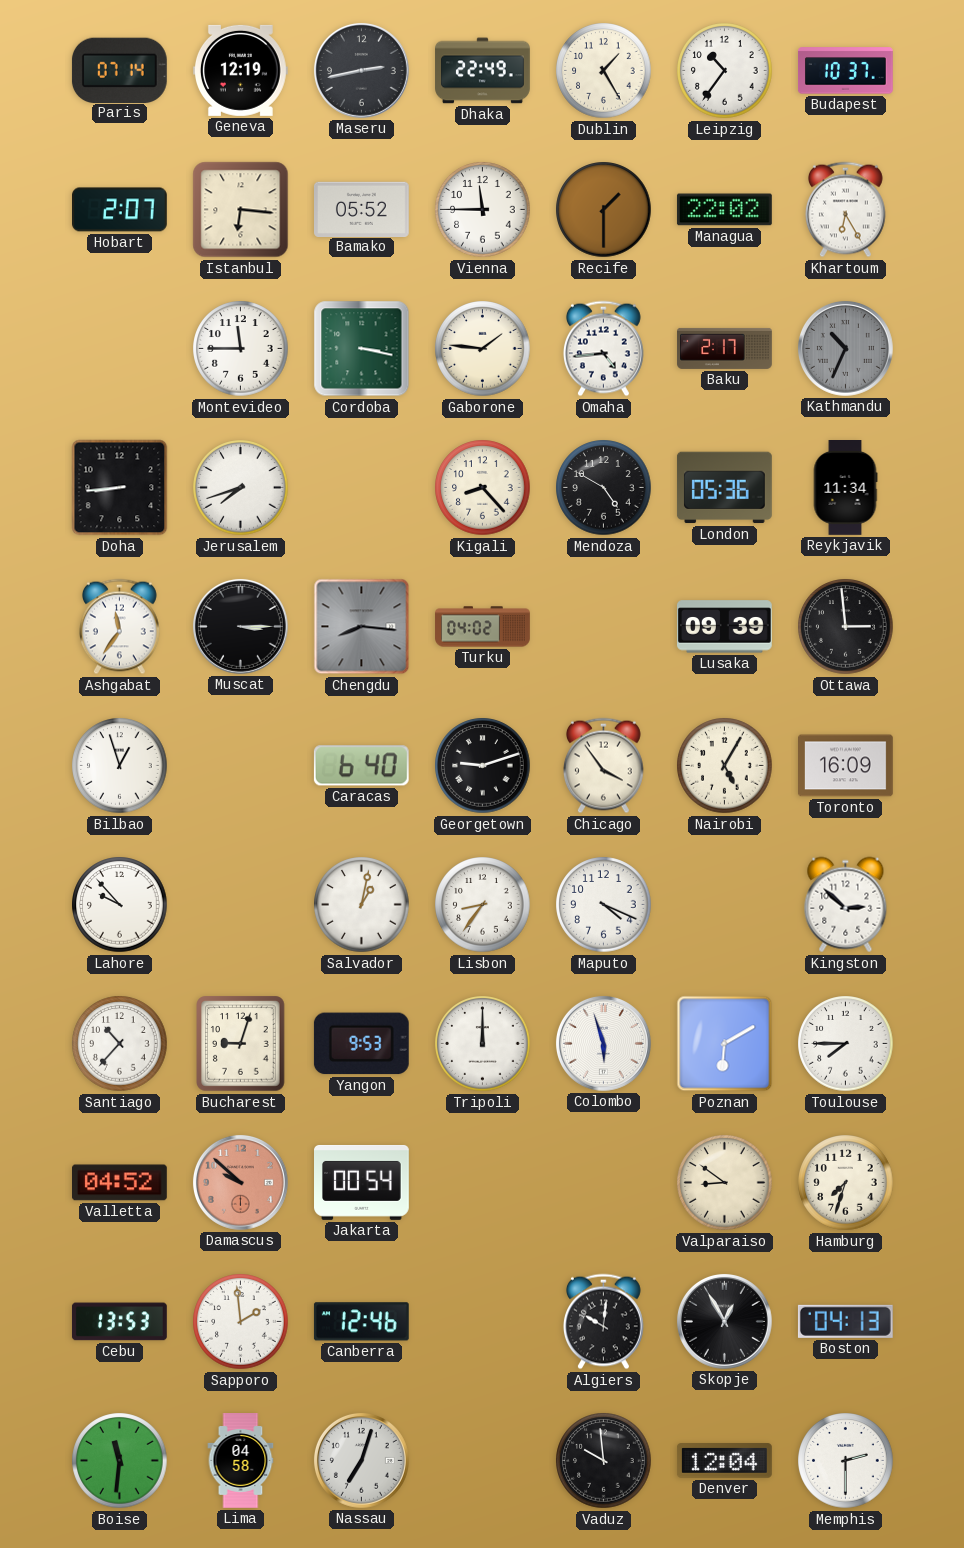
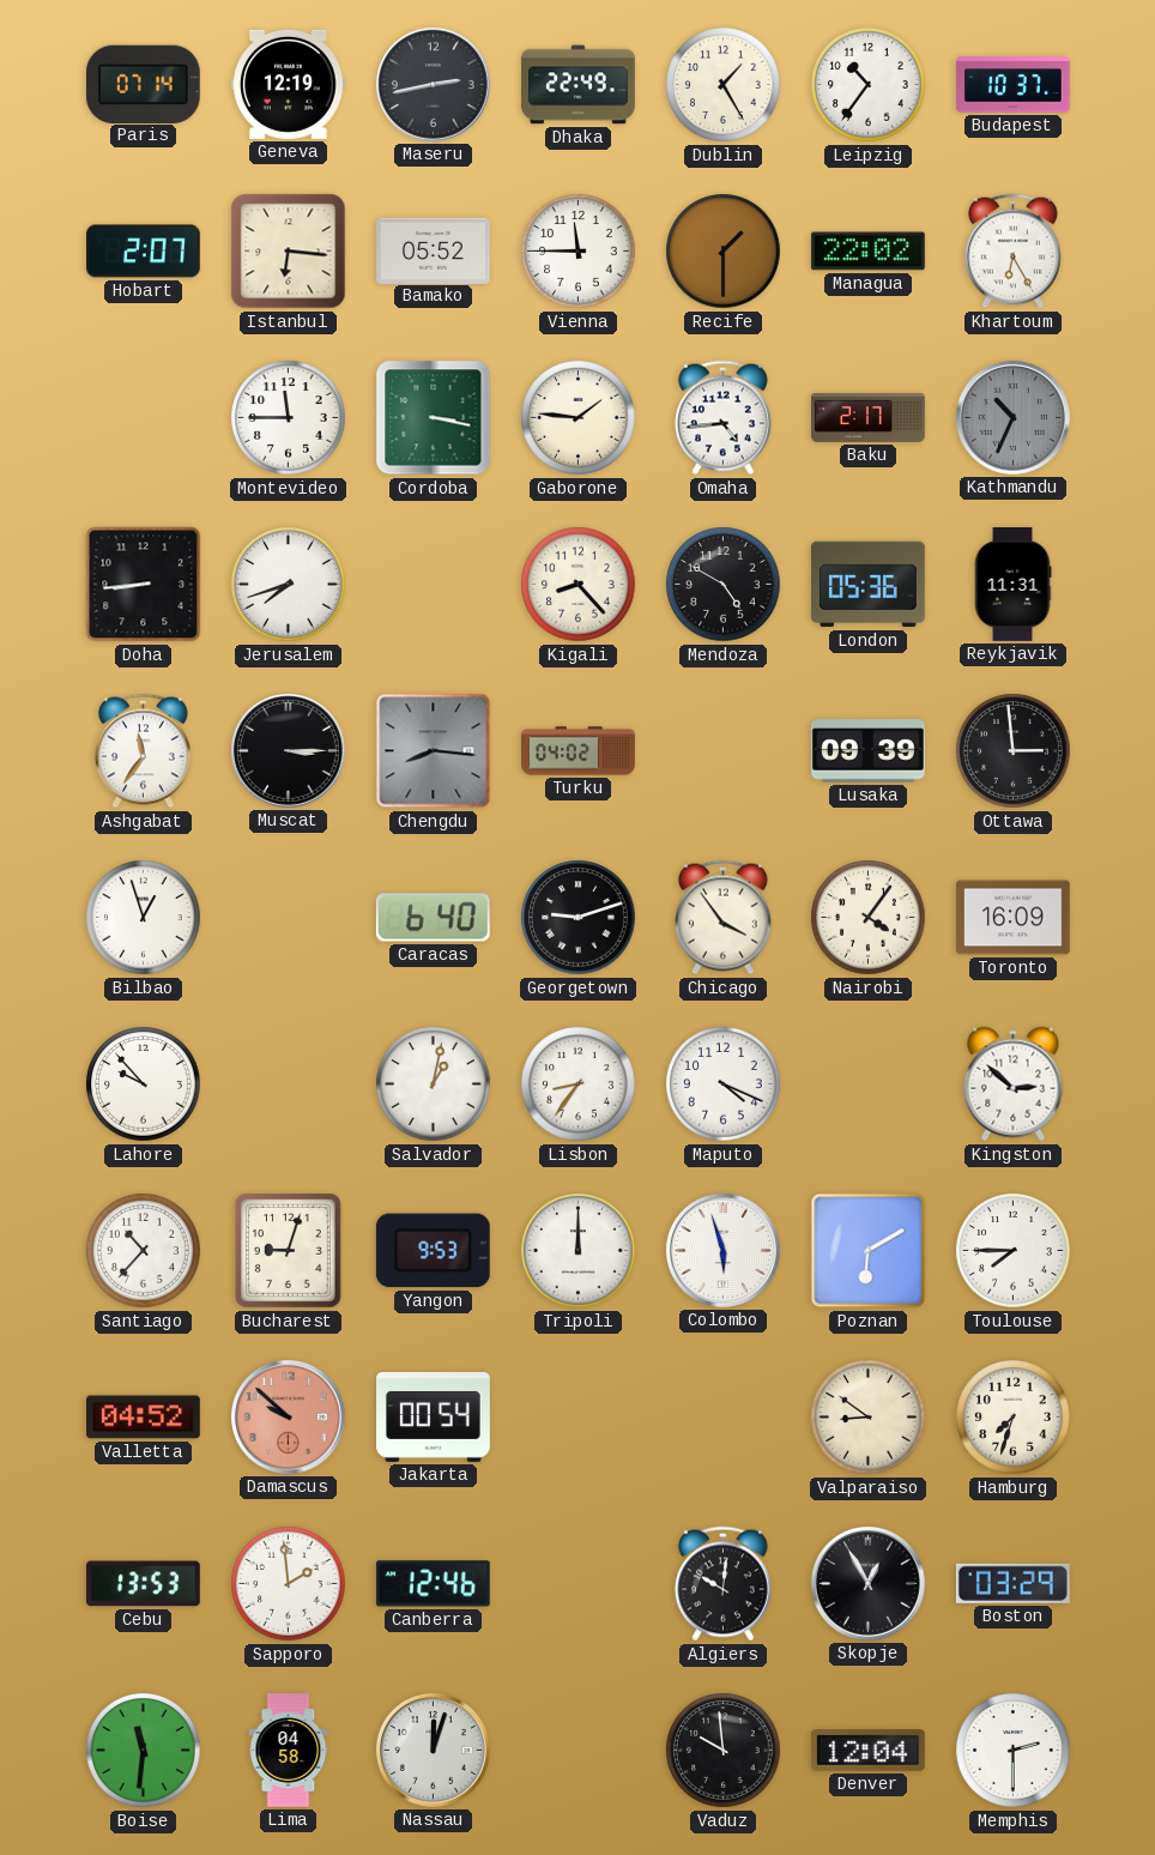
Reykjavik: 11:34 -> 11:31 (1012, 585)
Nairobi: 5:05 -> 4:06 (869, 918)
Boston: 04:13 -> 03:29 (1012, 1583)
Nassau: 7:03 -> 12:03 (433, 1750)
